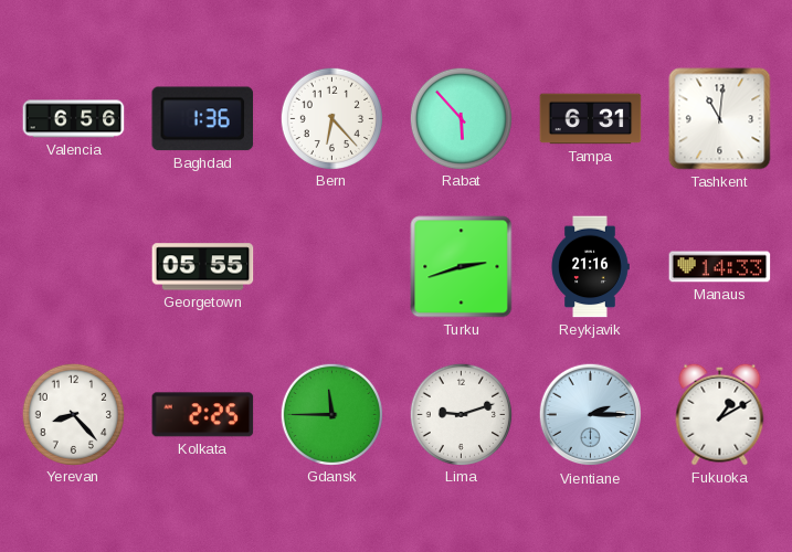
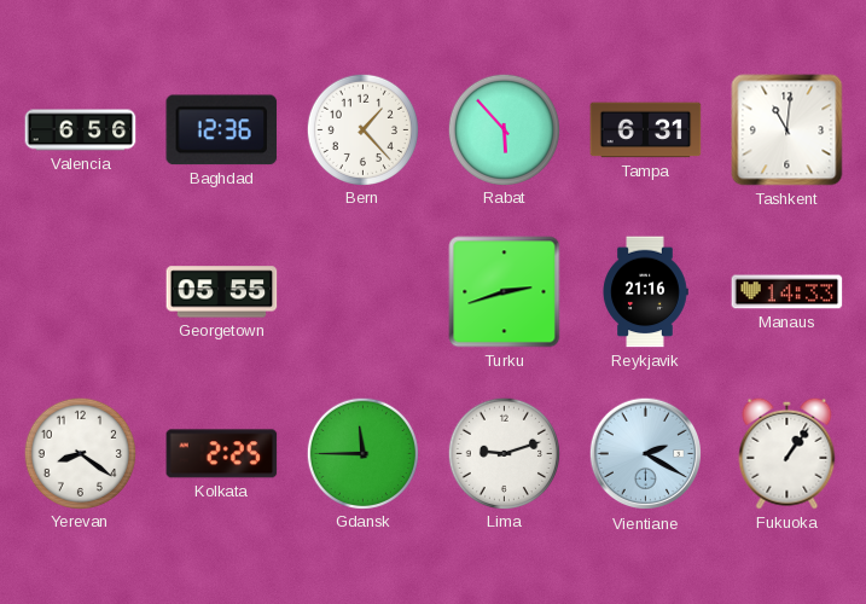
Baghdad: 1:36 -> 12:36 (222, 130)
Bern: 6:23 -> 1:23 (362, 129)
Yerevan: 8:23 -> 8:21 (80, 453)
Vientiane: 2:15 -> 2:20 (646, 454)
Fukuoka: 1:10 -> 1:06 (787, 453)
